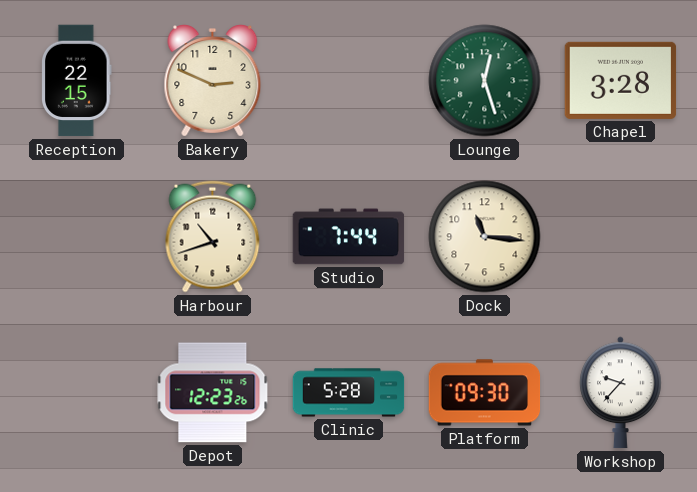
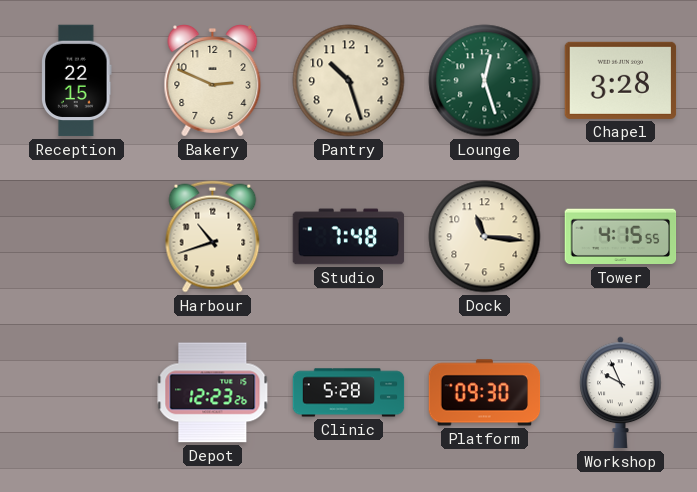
Pantry: none -> 10:27 (349, 81)
Studio: 7:44 -> 7:48 (349, 237)
Tower: none -> 4:15 (621, 237)
Workshop: 9:37 -> 9:56 (621, 393)
